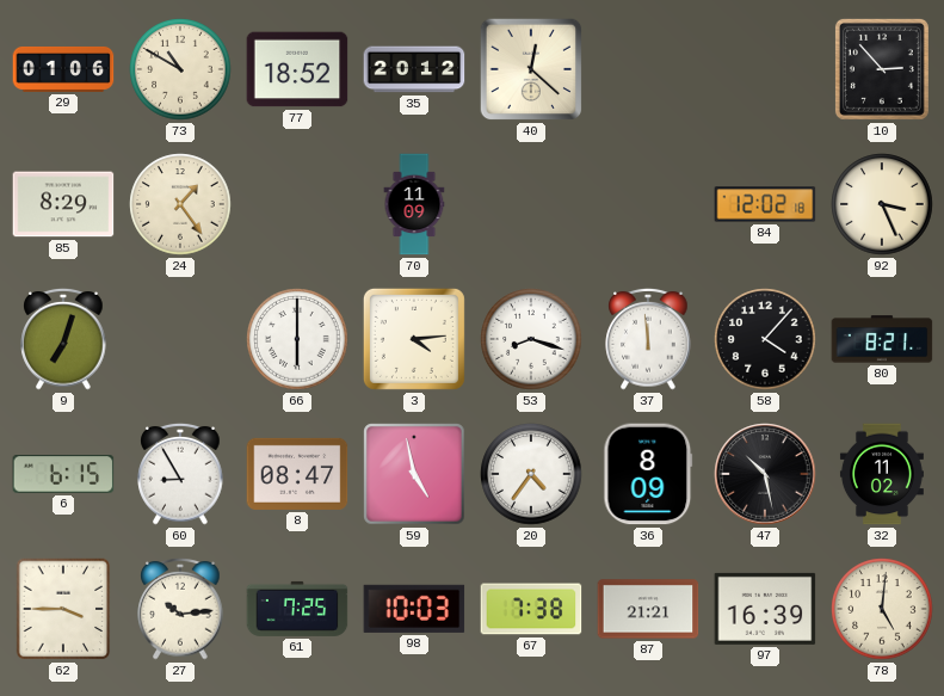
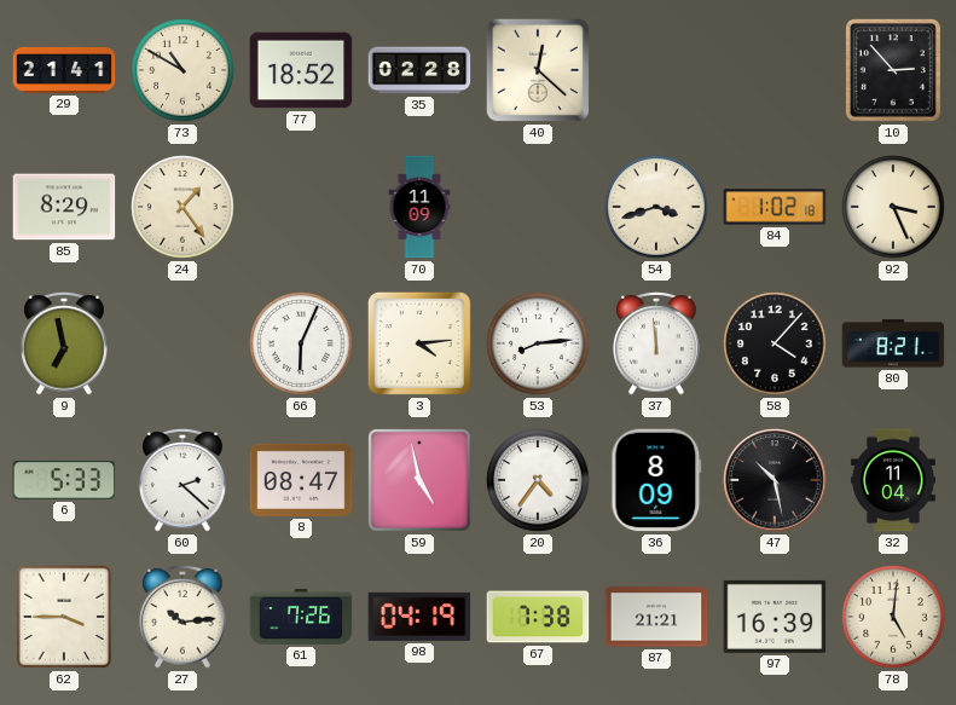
29: 01:06 -> 21:41 (64, 70)
35: 20:12 -> 02:28 (419, 70)
54: none -> 3:42 (656, 207)
84: 12:02 -> 1:02 (775, 207)
9: 7:03 -> 6:58 (64, 343)
66: 6:00 -> 6:04 (301, 343)
53: 8:18 -> 8:14 (538, 343)
6: 6:15 -> 5:33 (64, 480)
60: 8:55 -> 2:22 (182, 480)
32: 11:02 -> 11:04 (893, 480)
61: 7:25 -> 7:26 (301, 617)
98: 10:03 -> 04:19 (419, 617)
